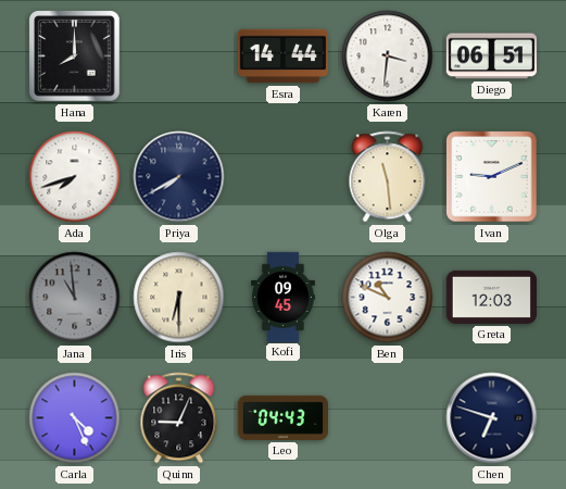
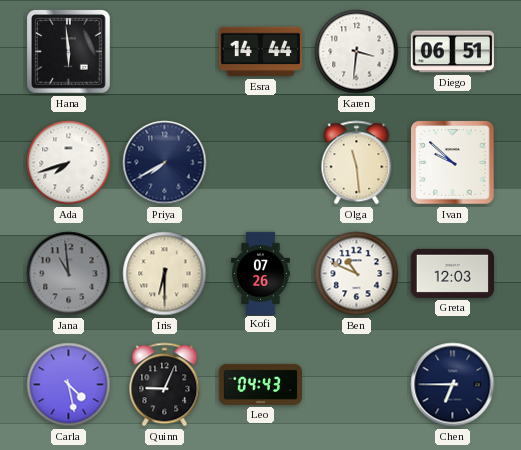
Hana: 8:00 -> 5:59 (69, 52)
Ivan: 9:11 -> 9:52 (453, 163)
Kofi: 09:45 -> 07:26 (260, 273)
Carla: 4:26 -> 4:28 (69, 385)
Chen: 6:48 -> 6:45 (453, 385)
